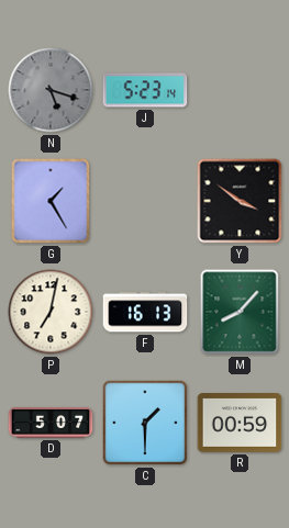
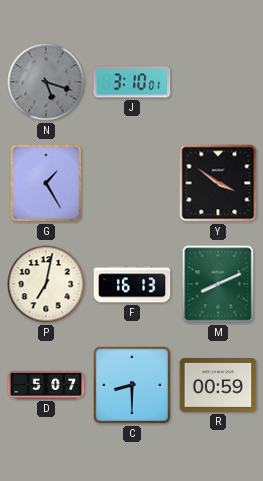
J: 5:23 -> 3:10 (132, 82)
M: 8:07 -> 8:11 (218, 284)
C: 1:30 -> 8:30 (132, 385)
